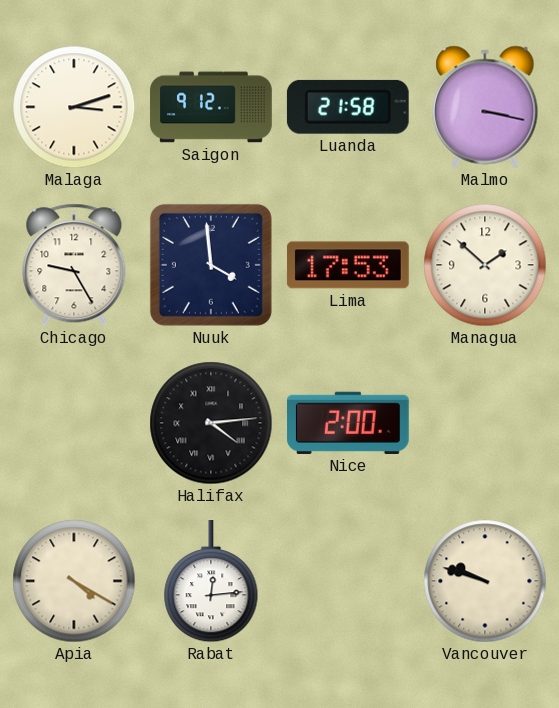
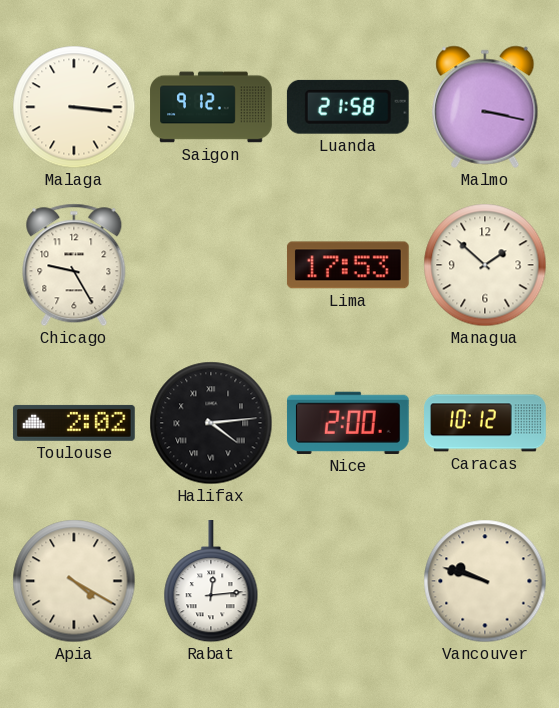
Malaga: 3:12 -> 3:16 (74, 107)
Nuuk: 3:59 -> none (211, 265)
Toulouse: none -> 2:02 (74, 423)
Caracas: none -> 10:12 (485, 423)
